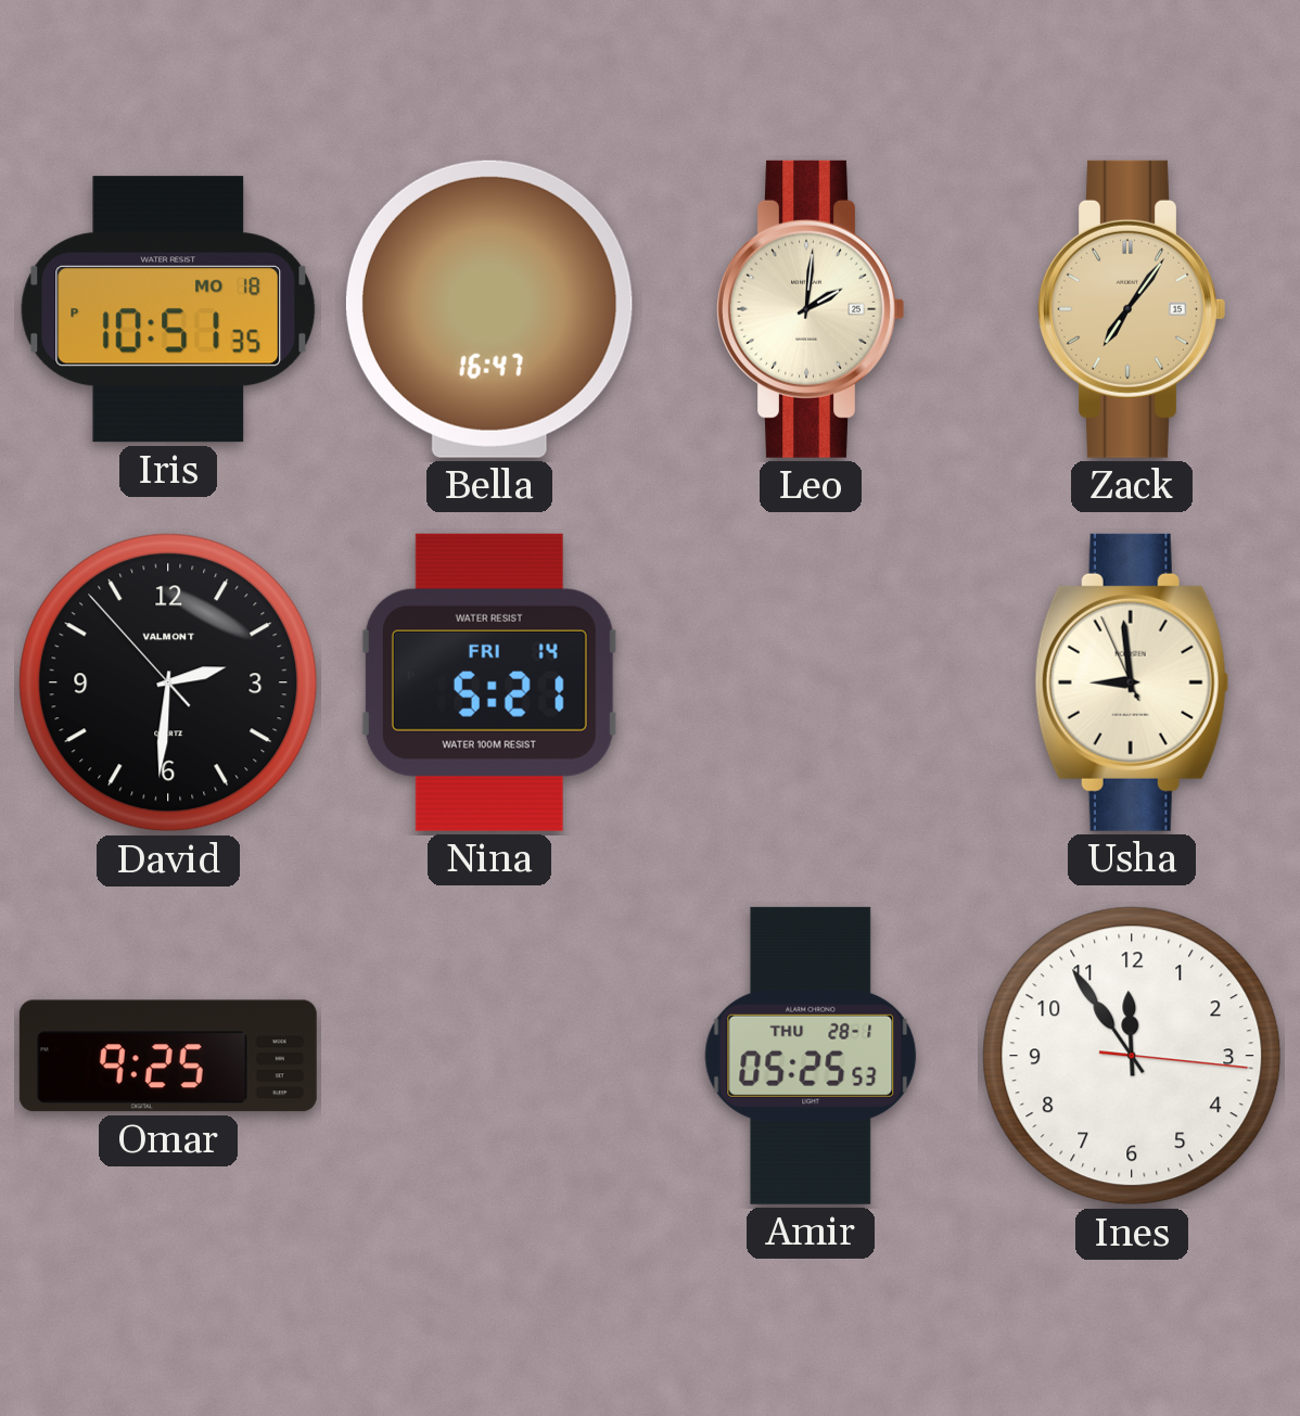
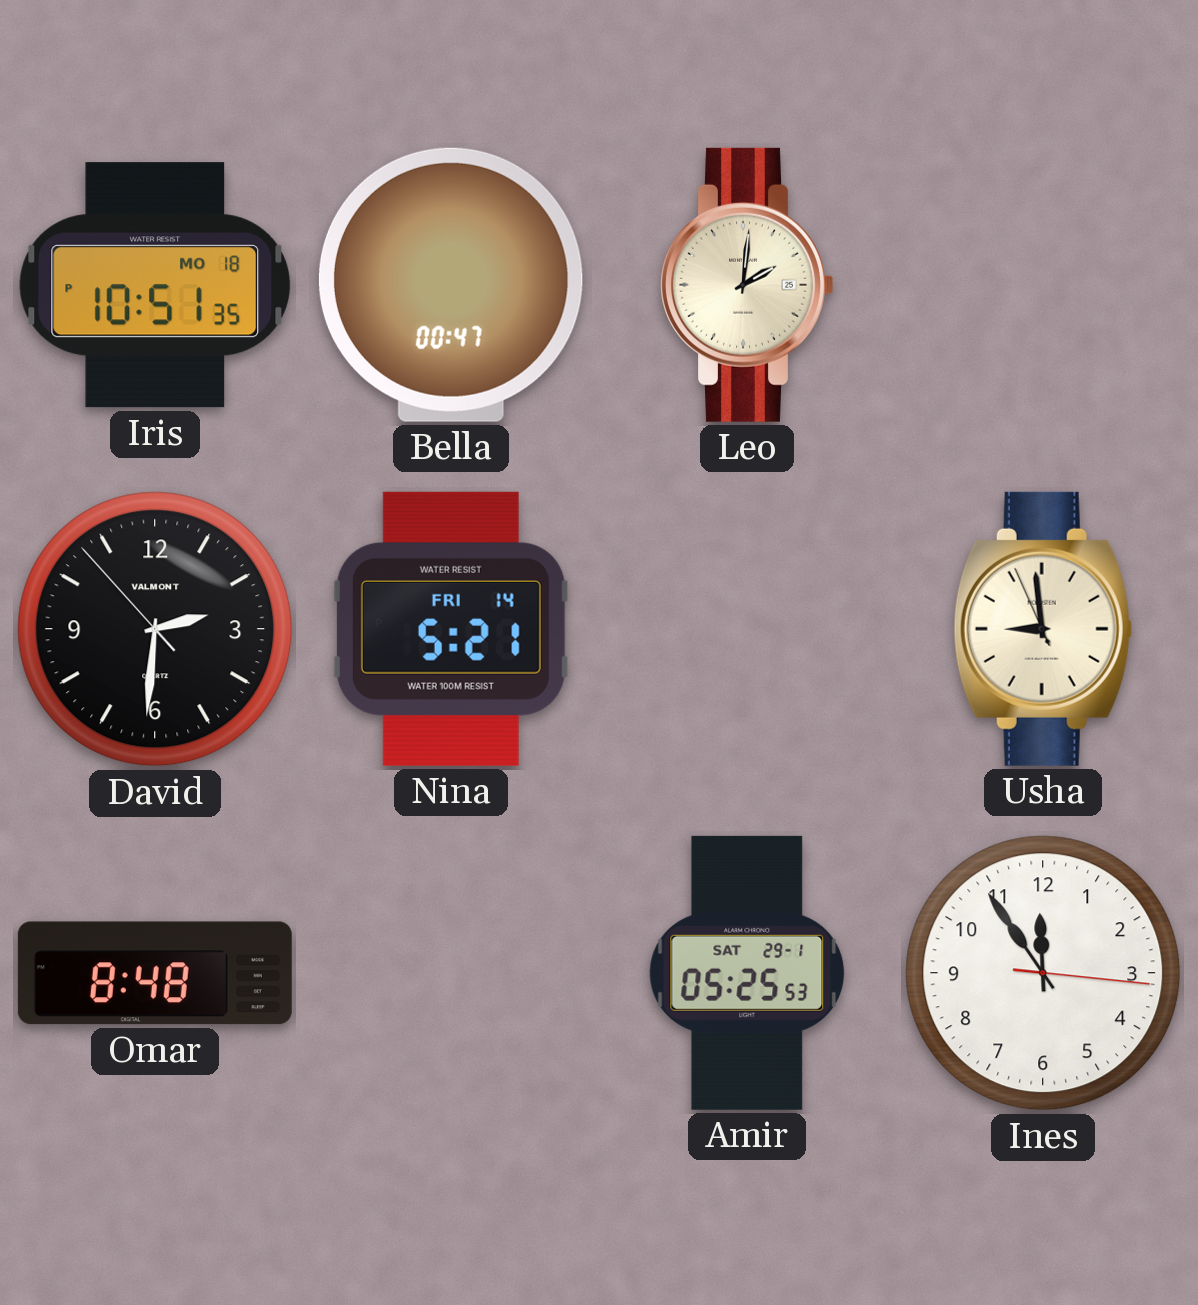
Bella: 16:47 -> 00:47 (451, 285)
Zack: 7:06 -> none (1132, 309)
Omar: 9:25 -> 8:48 (155, 973)
Amir date: THU 28-1 -> SAT 29-1 (747, 973)
